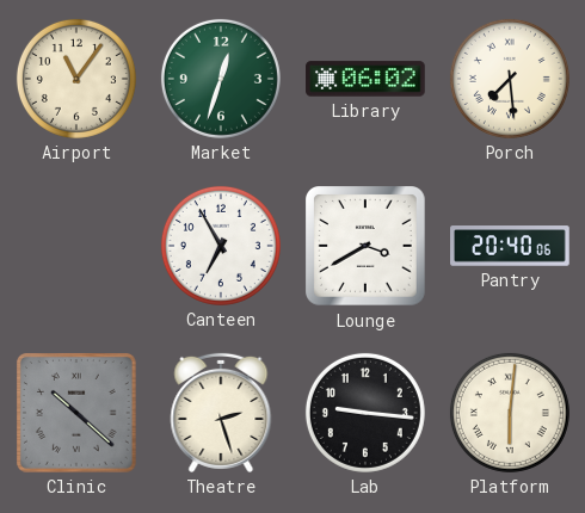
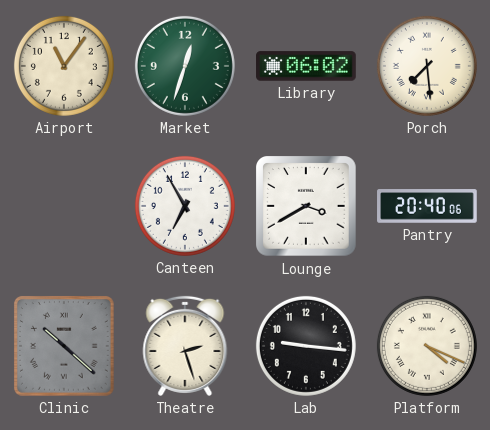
Platform: 6:01 -> 4:19 (427, 346)
